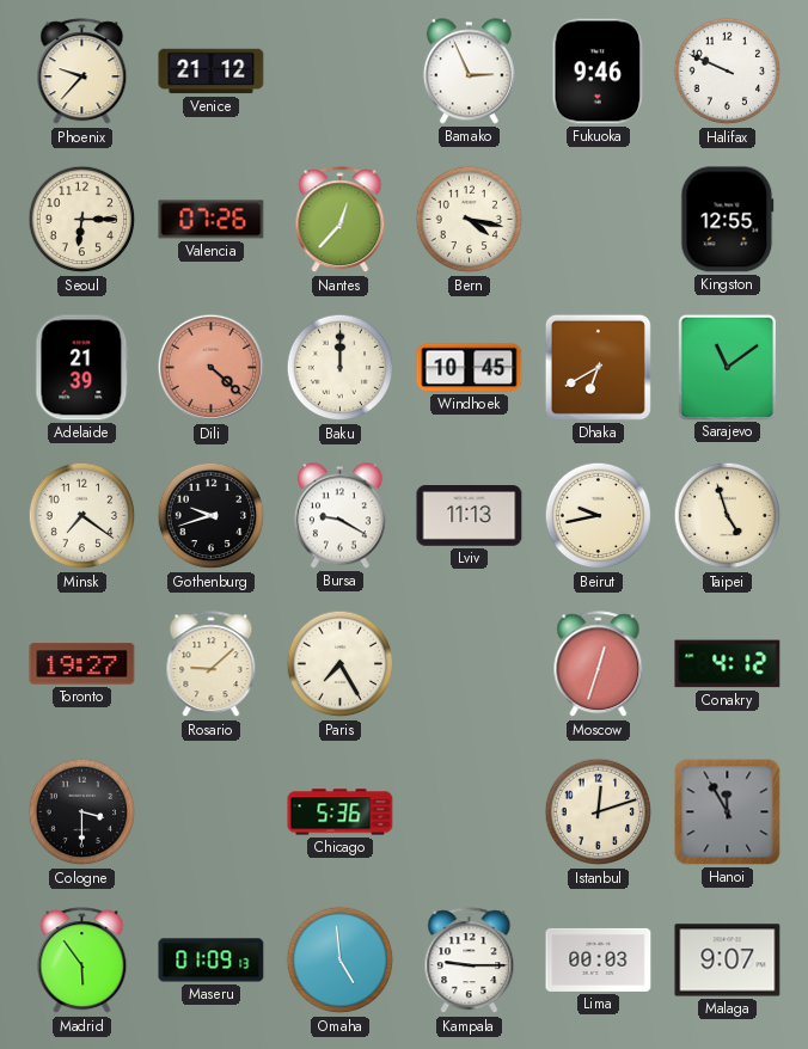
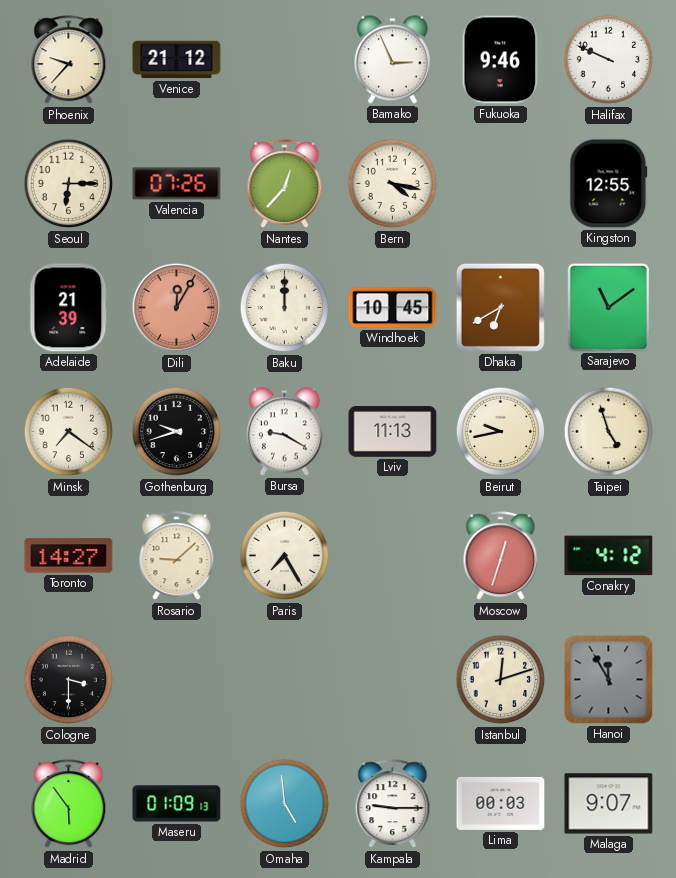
Dili: 4:22 -> 12:05 (177, 308)
Toronto: 19:27 -> 14:27 (69, 556)
Chicago: 5:36 -> none (341, 812)
